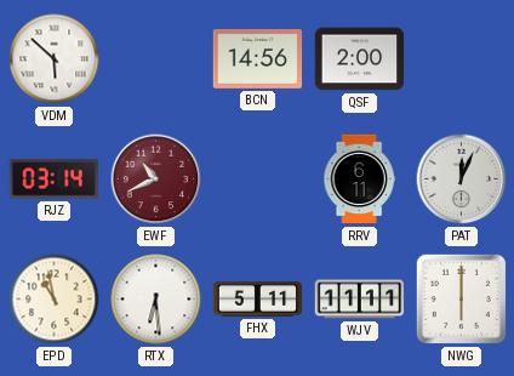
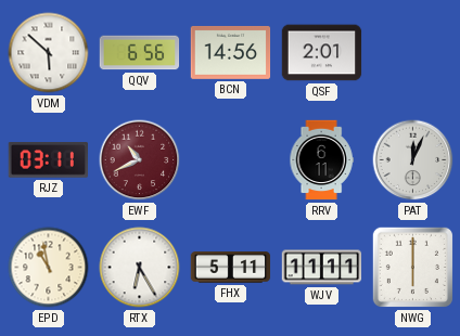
QQV: none -> 6:56 (140, 53)
QSF: 2:00 -> 2:01 (322, 53)
RJZ: 03:14 -> 03:11 (48, 160)
RTX: 6:29 -> 6:25 (140, 268)
